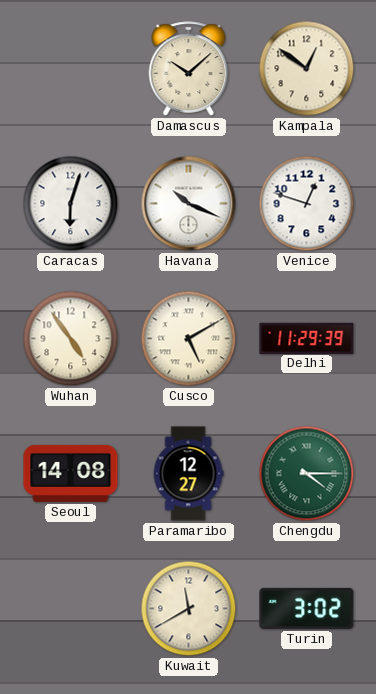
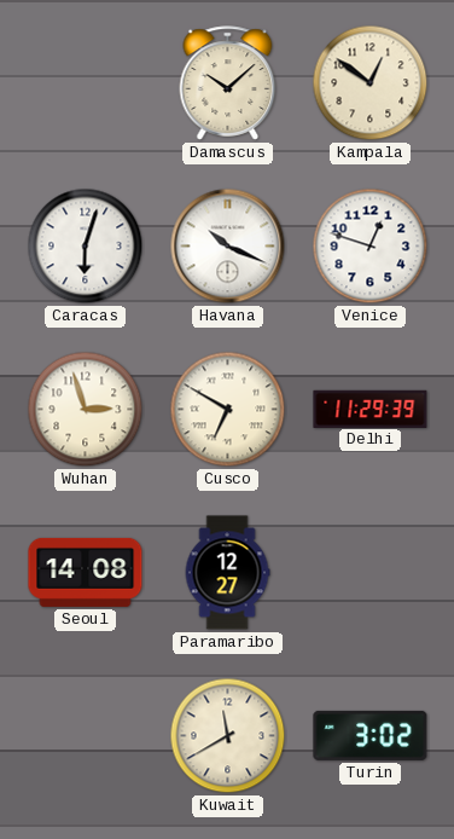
Wuhan: 4:54 -> 2:57 (86, 410)
Cusco: 5:10 -> 6:50 (228, 410)
Chengdu: 4:15 -> none (307, 474)
